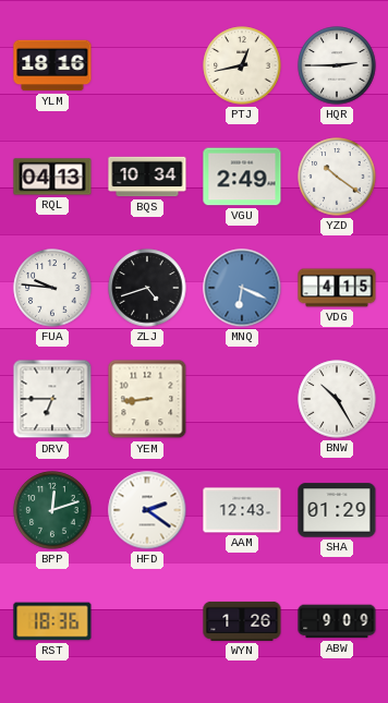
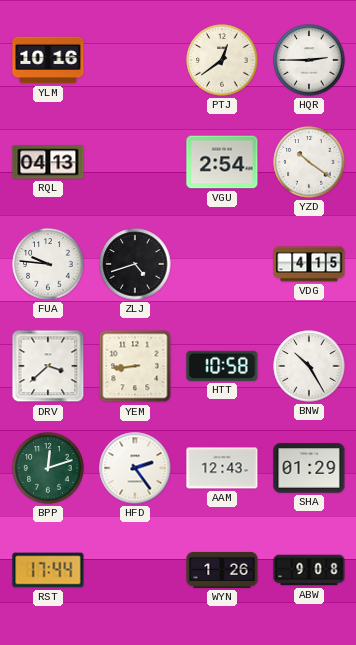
YLM: 18:16 -> 10:16 (48, 60)
PTJ: 12:43 -> 12:39 (222, 60)
BQS: 10:34 -> none (147, 177)
VGU: 2:49 -> 2:54 (222, 162)
MNQ: 6:19 -> none (242, 288)
DRV: 6:45 -> 3:38 (48, 366)
HTT: none -> 10:58 (222, 366)
HFD: 2:21 -> 2:24 (135, 468)
RST: 18:36 -> 17:44 (48, 570)
ABW: 9:09 -> 9:08 (309, 570)
